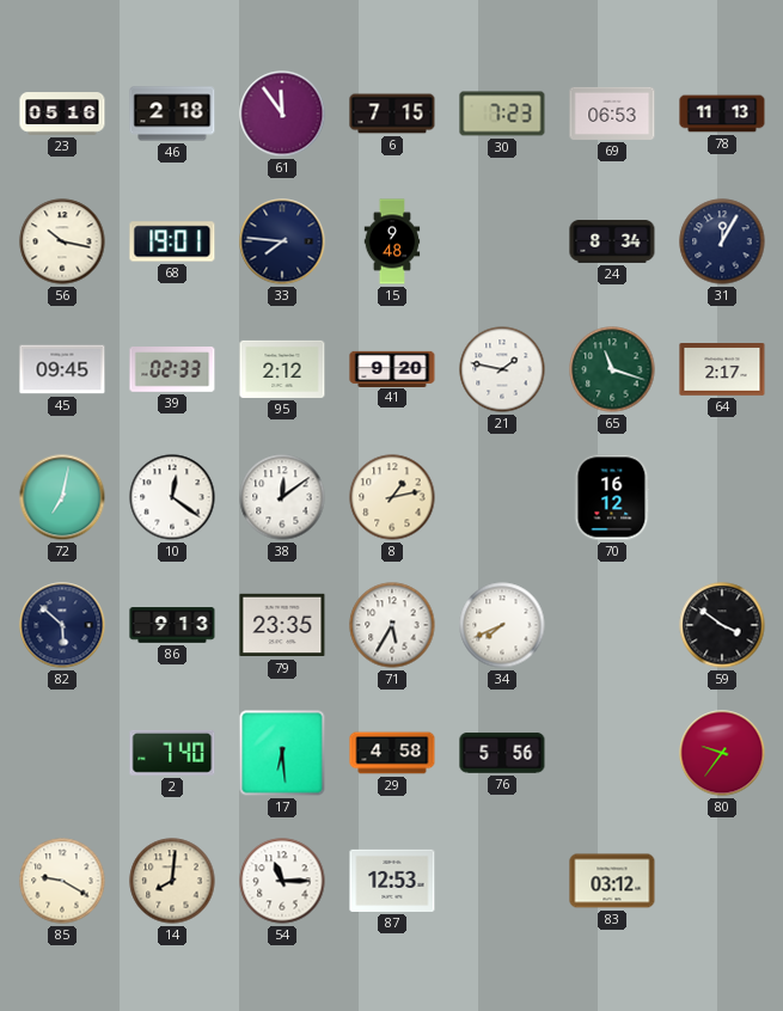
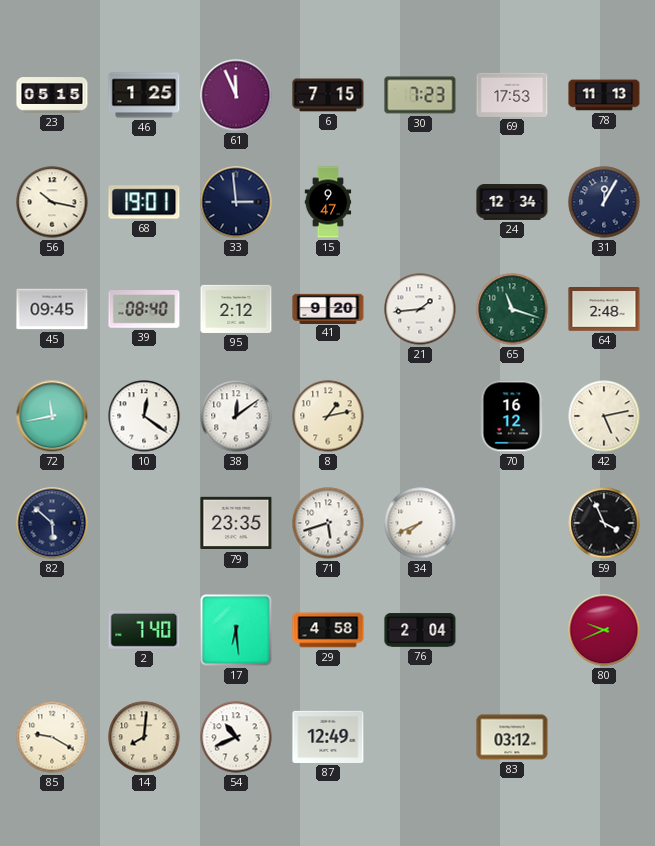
23: 05:16 -> 05:15 (52, 95)
46: 2:18 -> 1:25 (144, 95)
61: 11:54 -> 11:56 (236, 95)
69: 06:53 -> 17:53 (512, 95)
33: 7:46 -> 2:59 (236, 202)
15: 9:48 -> 9:47 (328, 202)
24: 8:34 -> 12:34 (512, 203)
39: 02:33 -> 08:40 (144, 310)
21: 1:47 -> 1:44 (420, 309)
64: 2:17 -> 2:48 (604, 310)
72: 7:02 -> 11:43 (52, 416)
42: none -> 5:13 (604, 416)
86: 9:13 -> none (172, 625)
71: 5:35 -> 5:42 (328, 523)
59: 3:51 -> 3:56 (604, 523)
76: 5:56 -> 2:04 (420, 630)
80: 9:36 -> 9:41 (604, 630)
54: 11:15 -> 10:41 (236, 737)
87: 12:53 -> 12:49 (328, 737)
